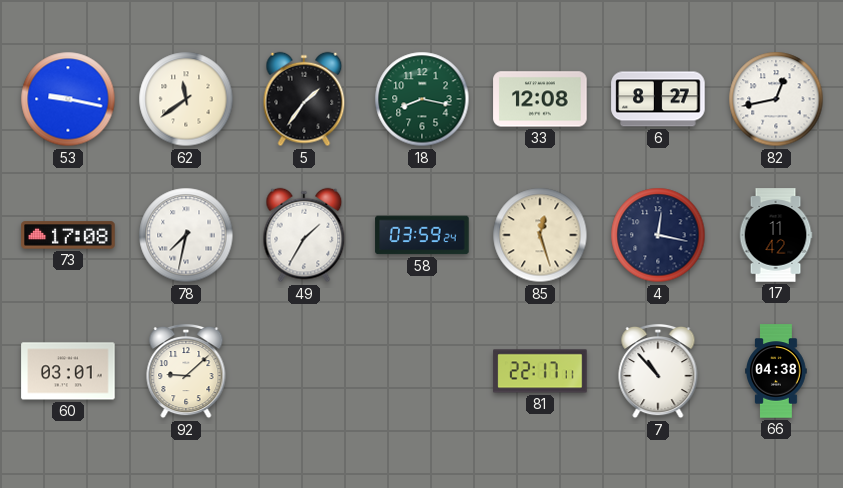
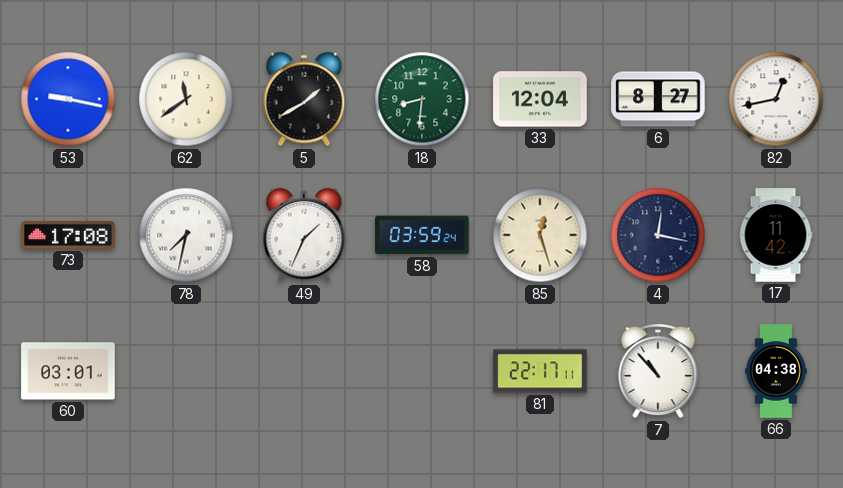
5: 1:36 -> 1:40 (304, 99)
18: 8:17 -> 8:31 (422, 99)
33: 12:08 -> 12:04 (540, 99)
49: 1:35 -> 1:34 (304, 235)
92: 9:08 -> none (186, 371)
